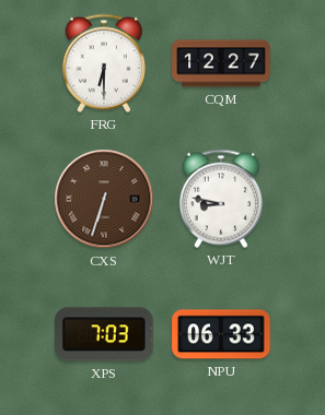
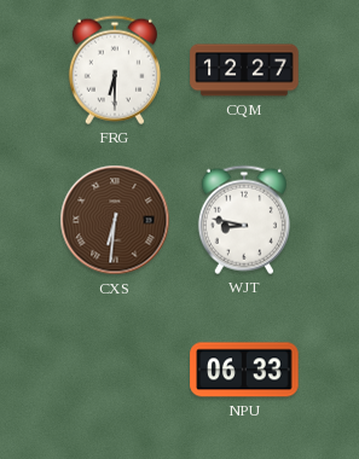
CXS: 6:33 -> 6:31 (115, 220)
XPS: 7:03 -> none (105, 334)
